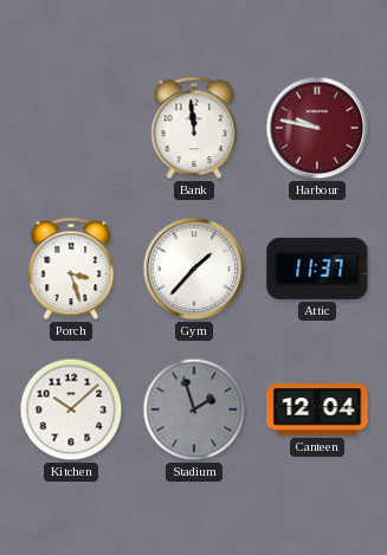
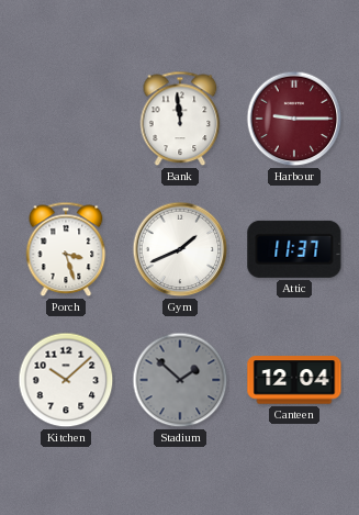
Harbour: 9:47 -> 9:15 (294, 119)
Gym: 1:37 -> 1:41 (180, 249)
Stadium: 1:57 -> 1:52 (180, 380)
